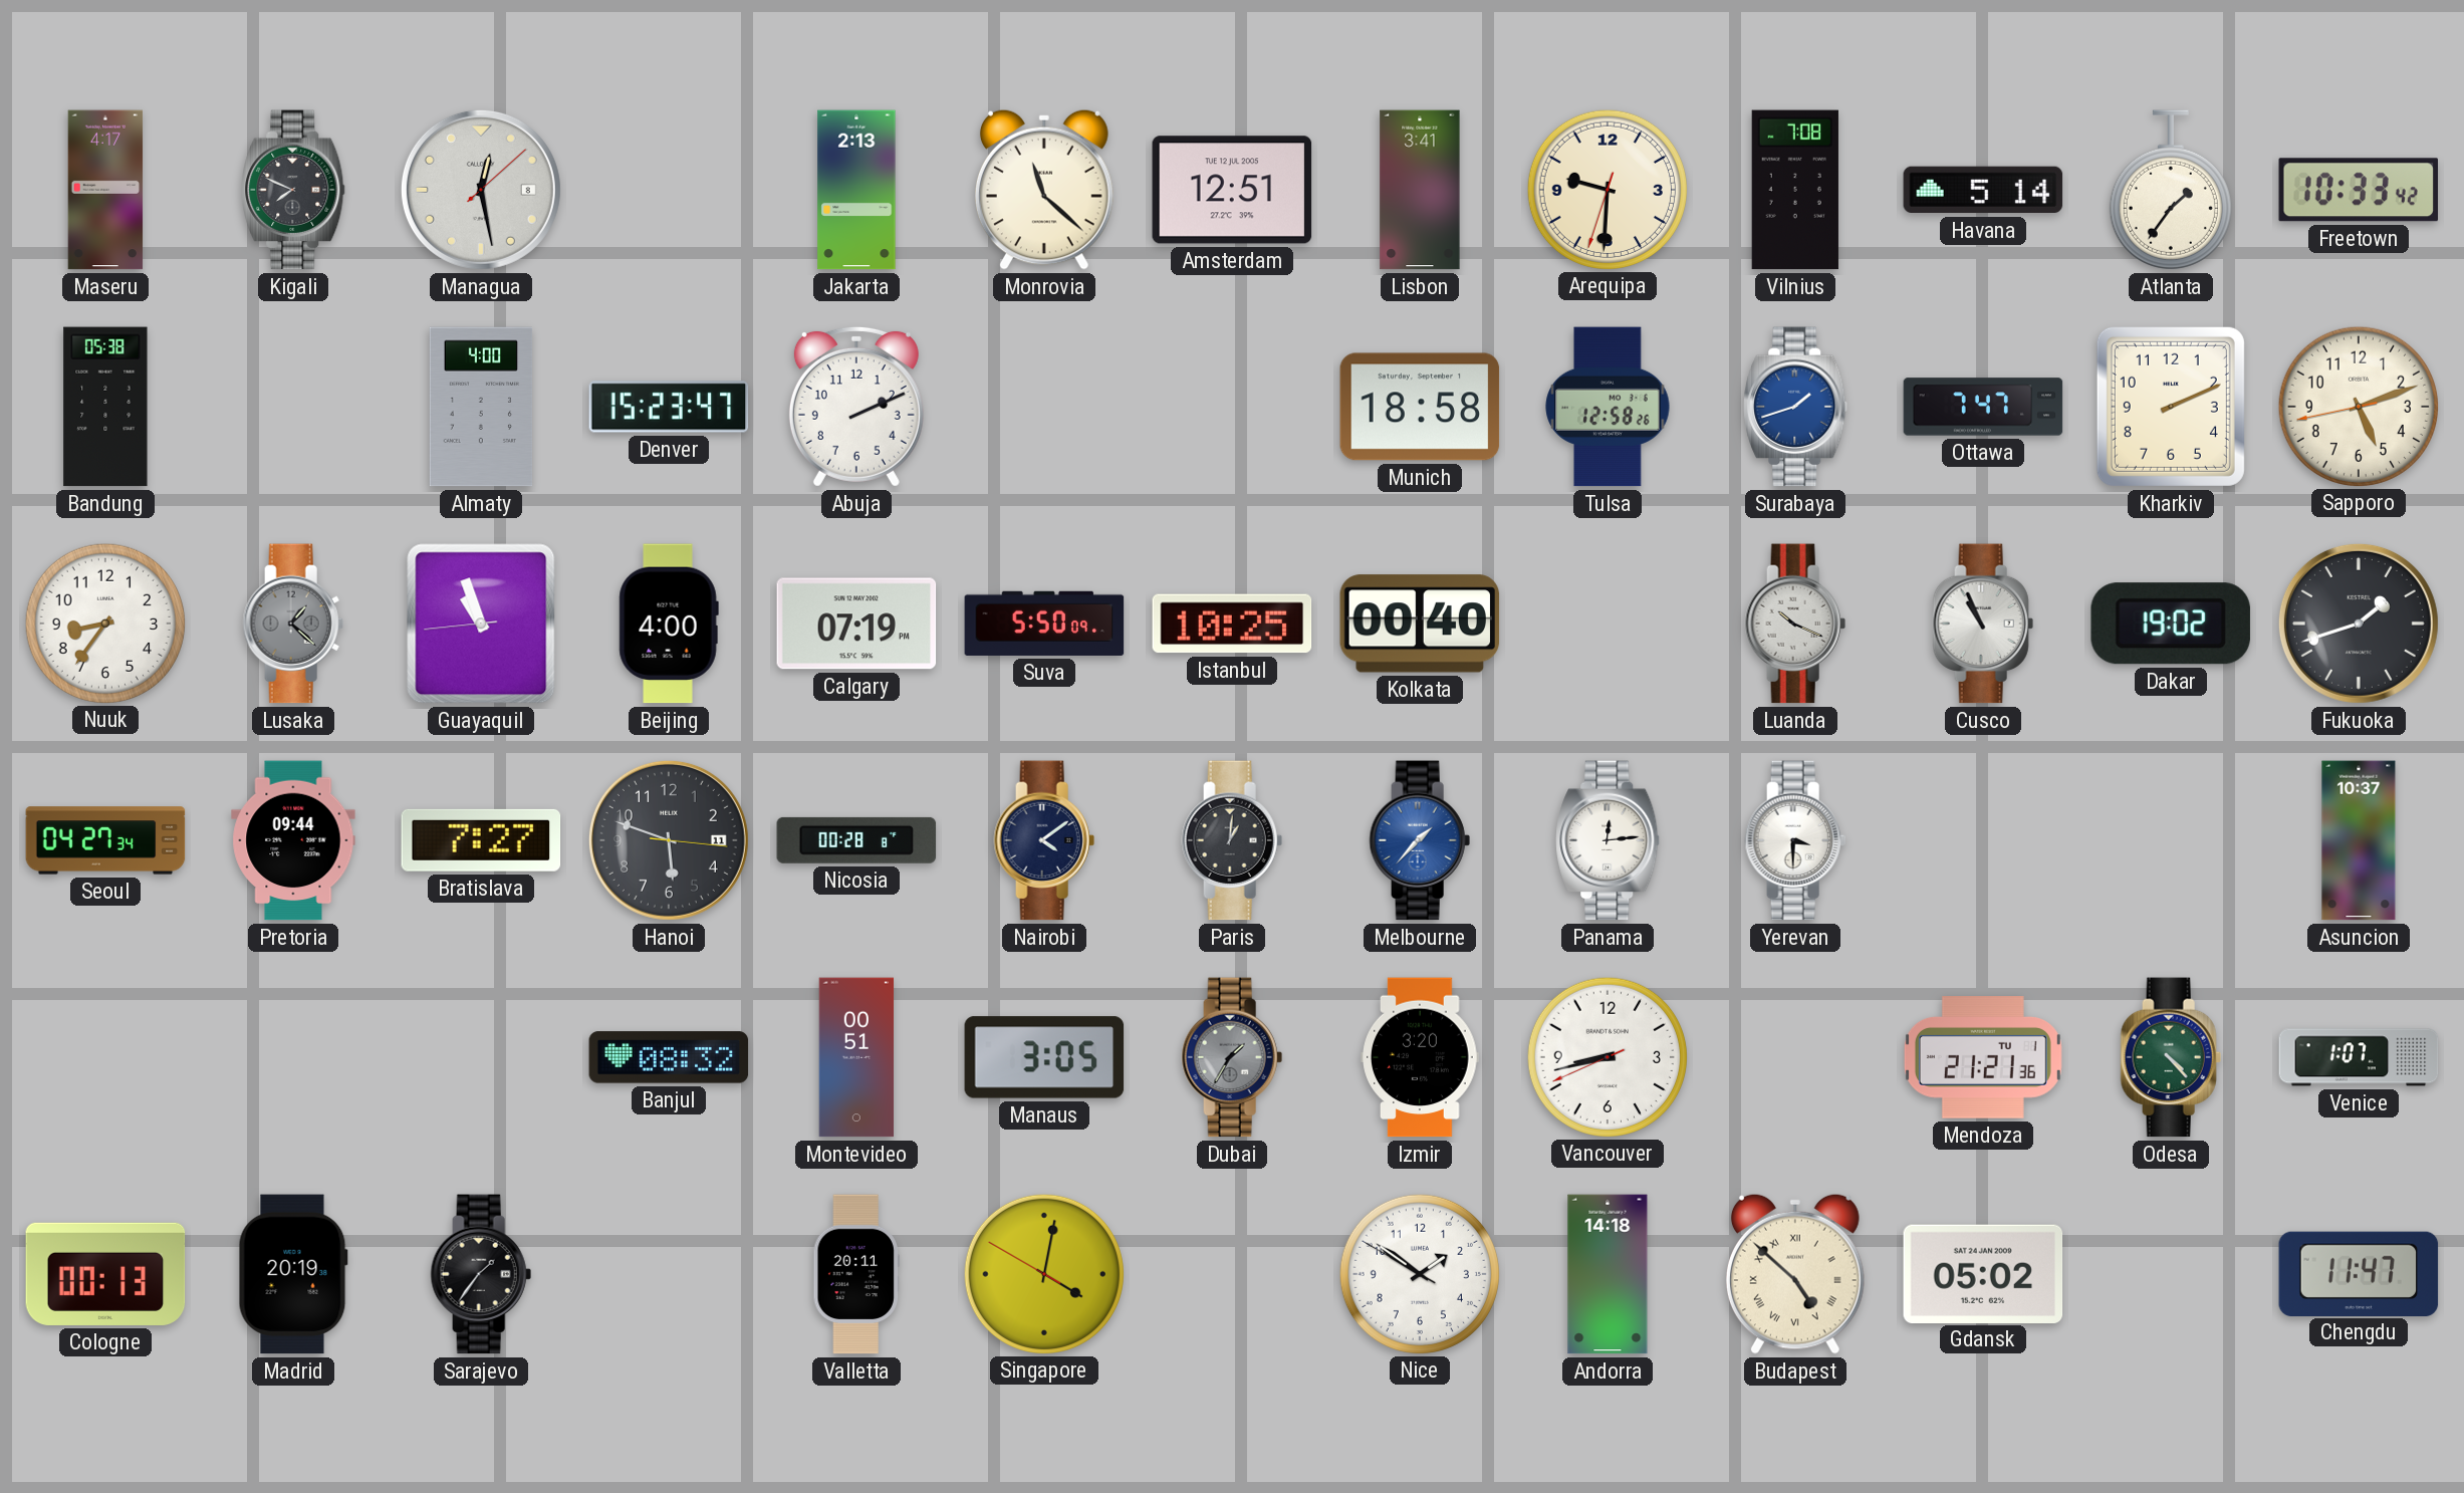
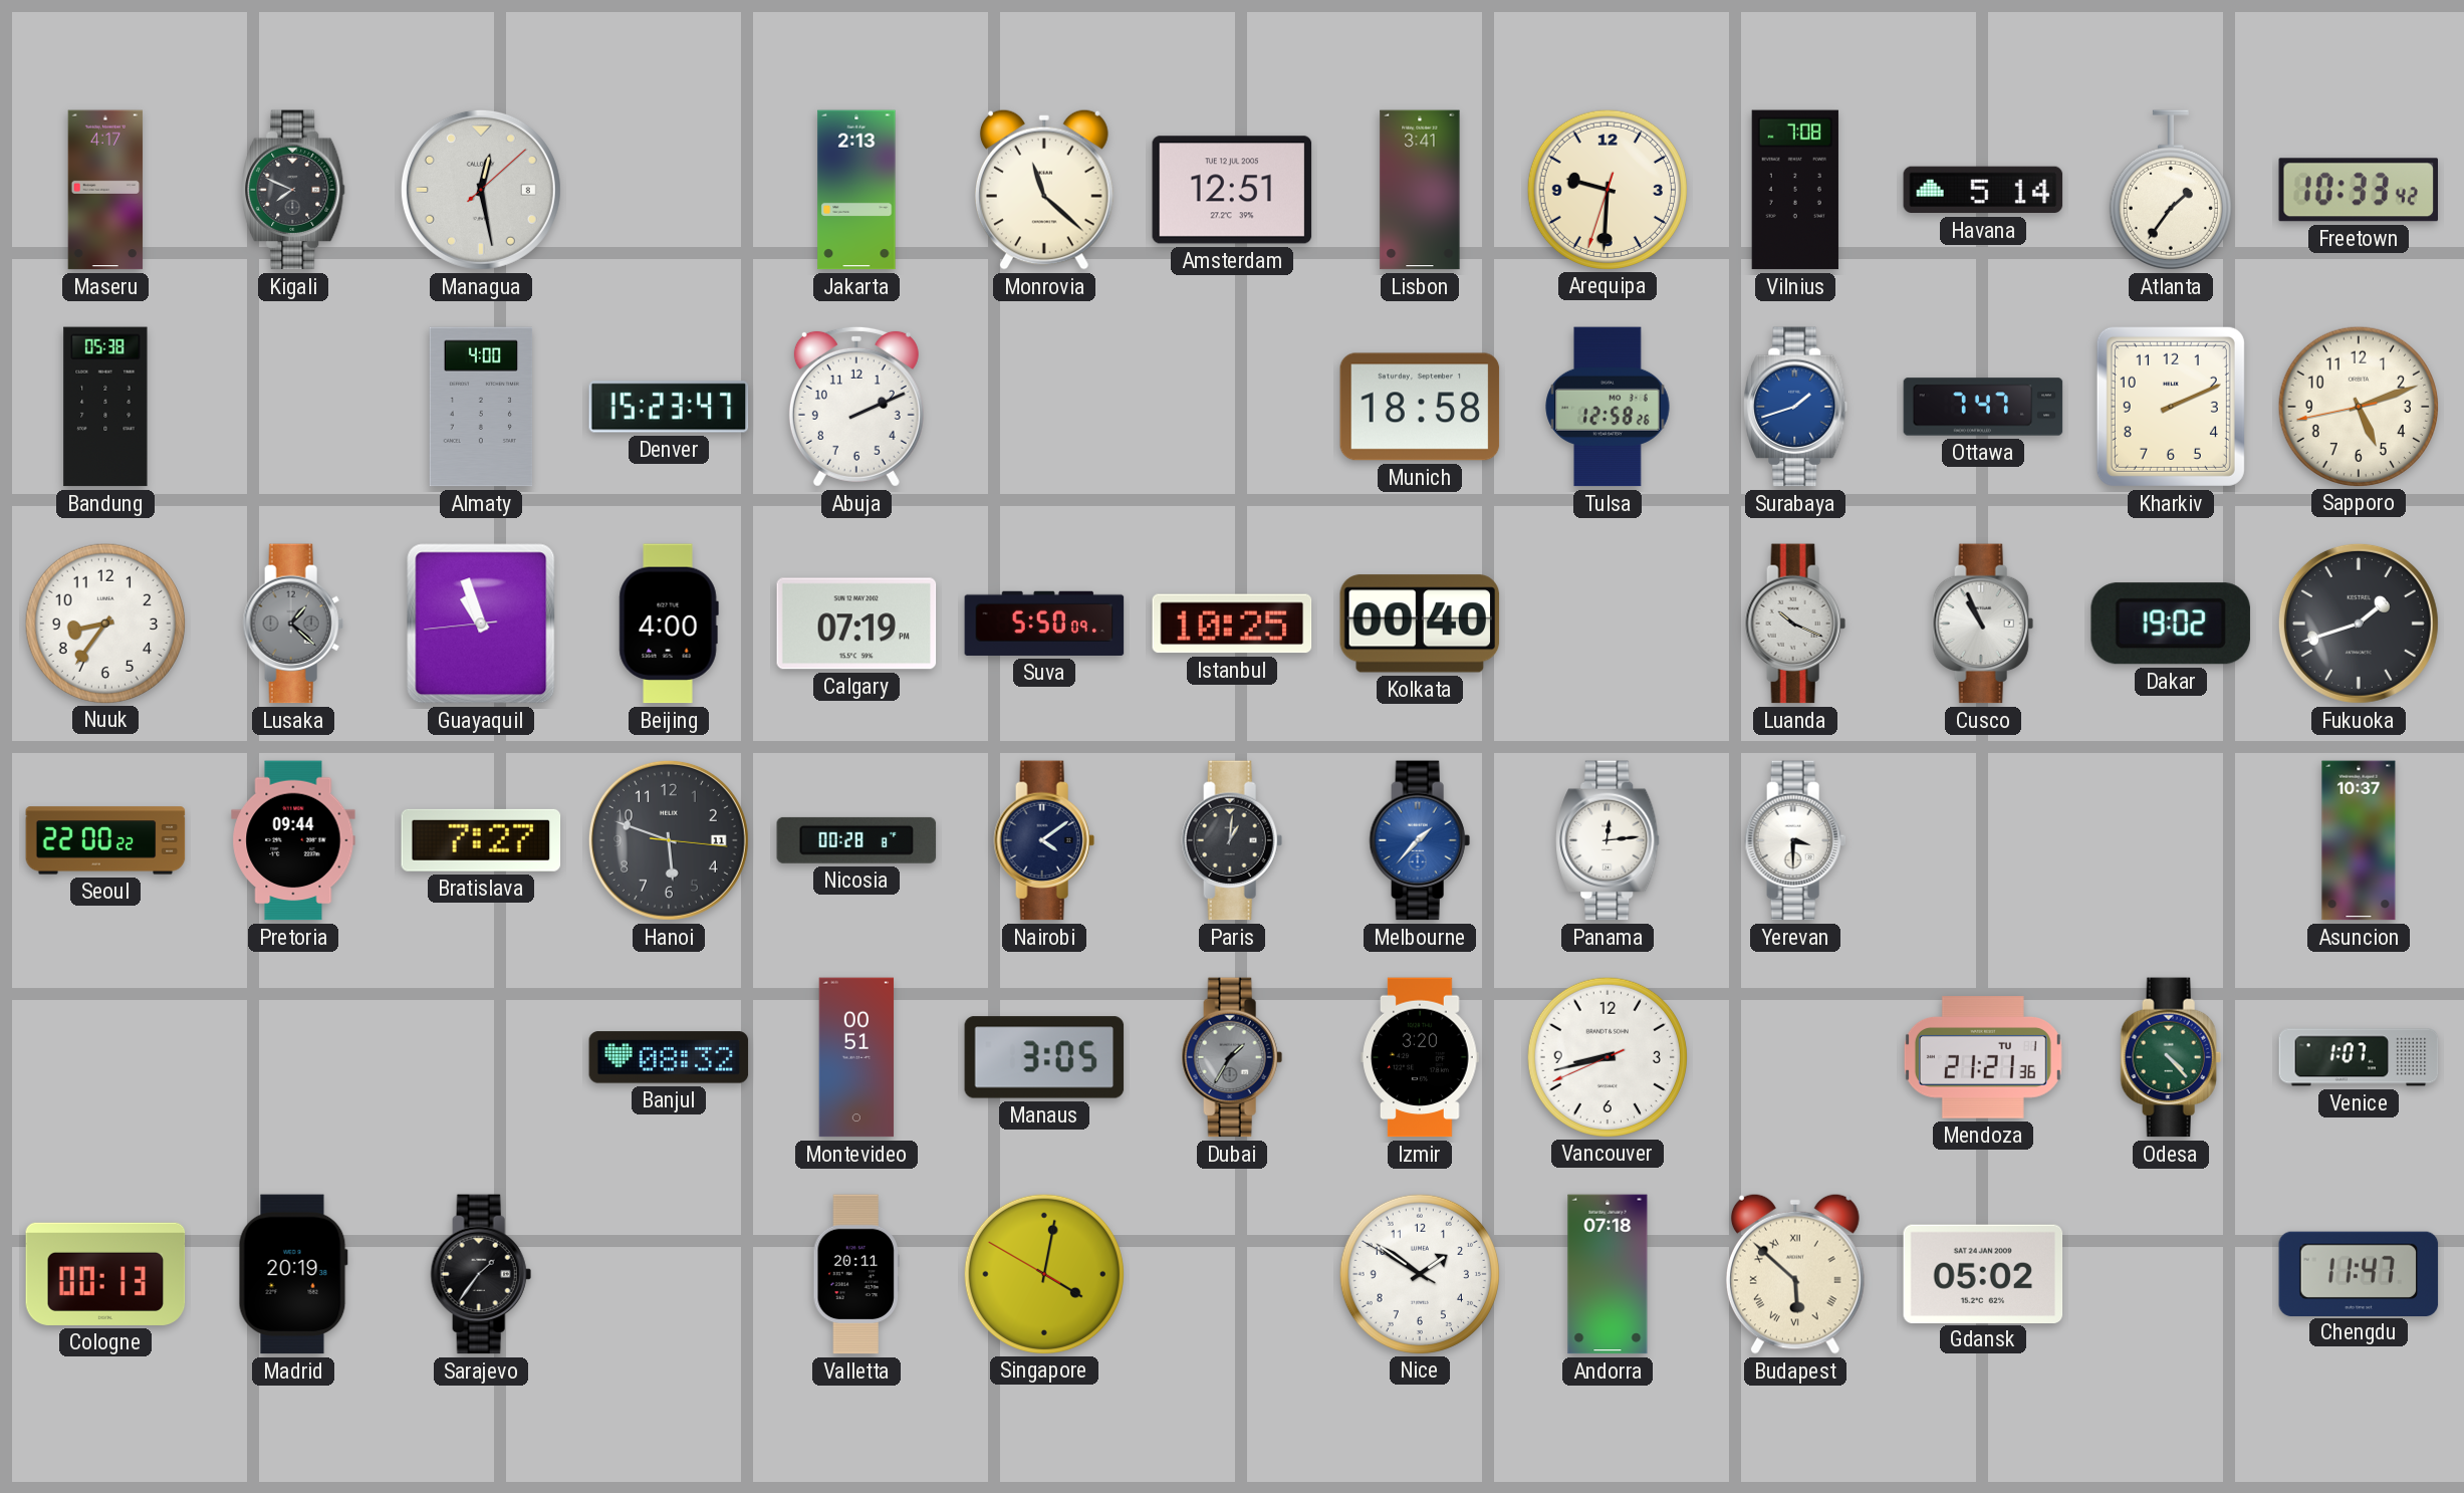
Seoul: 04:27 -> 22:00 (105, 840)
Andorra: 14:18 -> 07:18 (1608, 1274)
Budapest: 4:52 -> 5:52 (1795, 1274)
